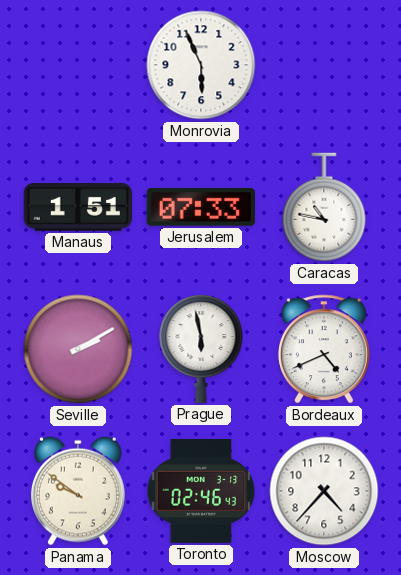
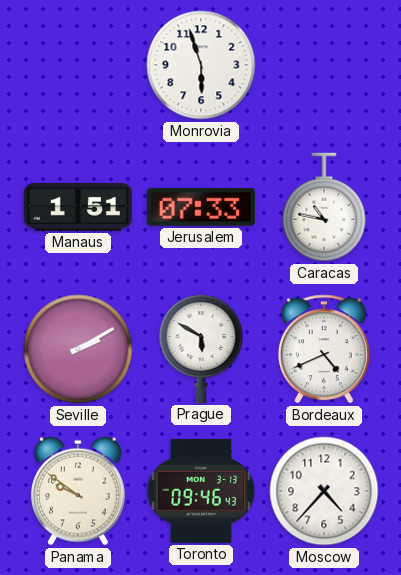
Monrovia: 5:56 -> 5:57 (201, 65)
Prague: 5:58 -> 5:50 (201, 349)
Toronto: 02:46 -> 09:46 (201, 491)
